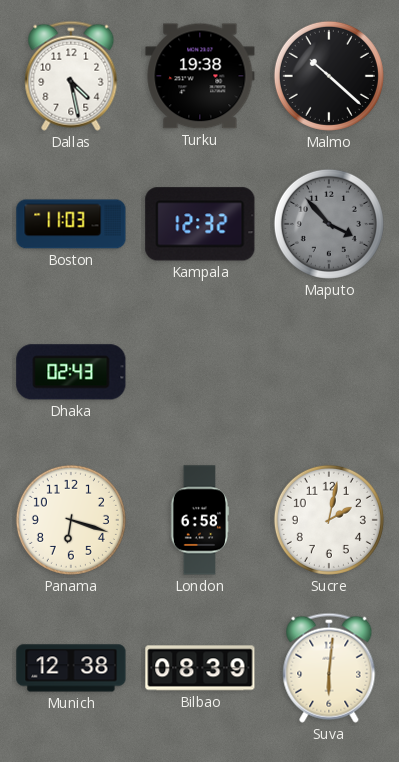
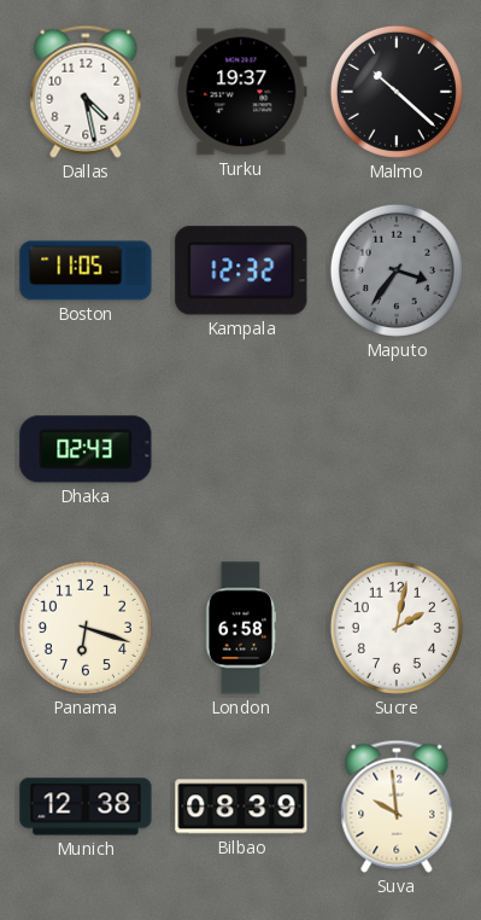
Turku: 19:38 -> 19:37 (241, 92)
Boston: 11:03 -> 11:05 (86, 270)
Maputo: 3:53 -> 3:36 (397, 270)
Suva: 6:01 -> 9:59 (397, 807)
